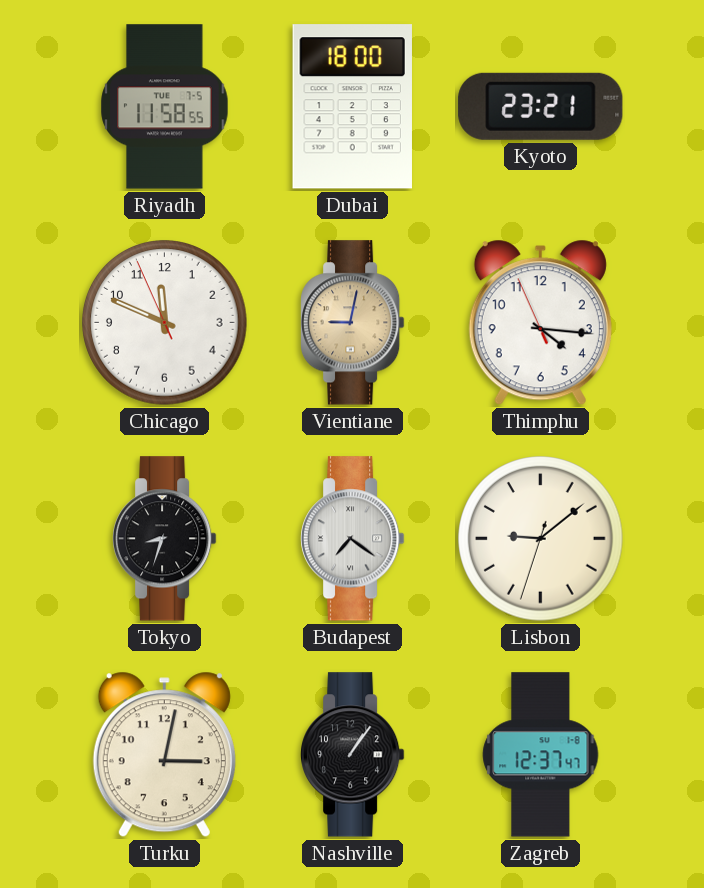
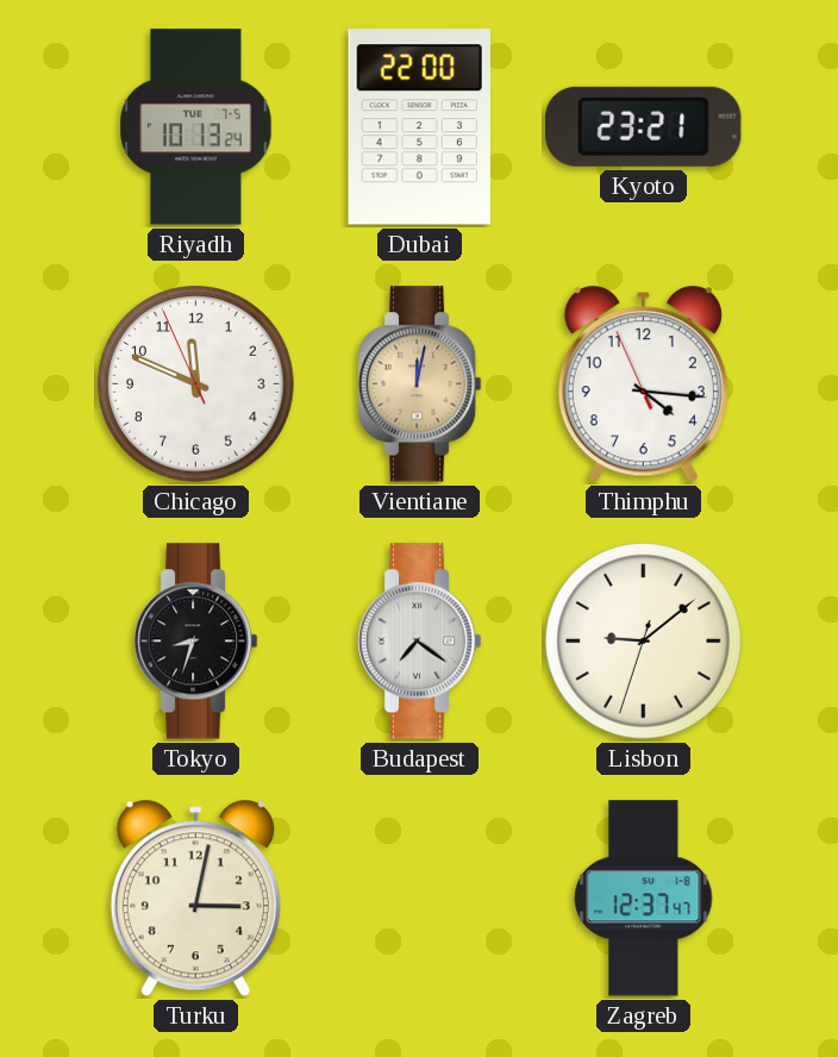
Riyadh: 11:58 -> 10:13 (196, 127)
Dubai: 18:00 -> 22:00 (419, 127)
Vientiane: 9:02 -> 12:02 (420, 384)
Nashville: 1:06 -> none (353, 755)
